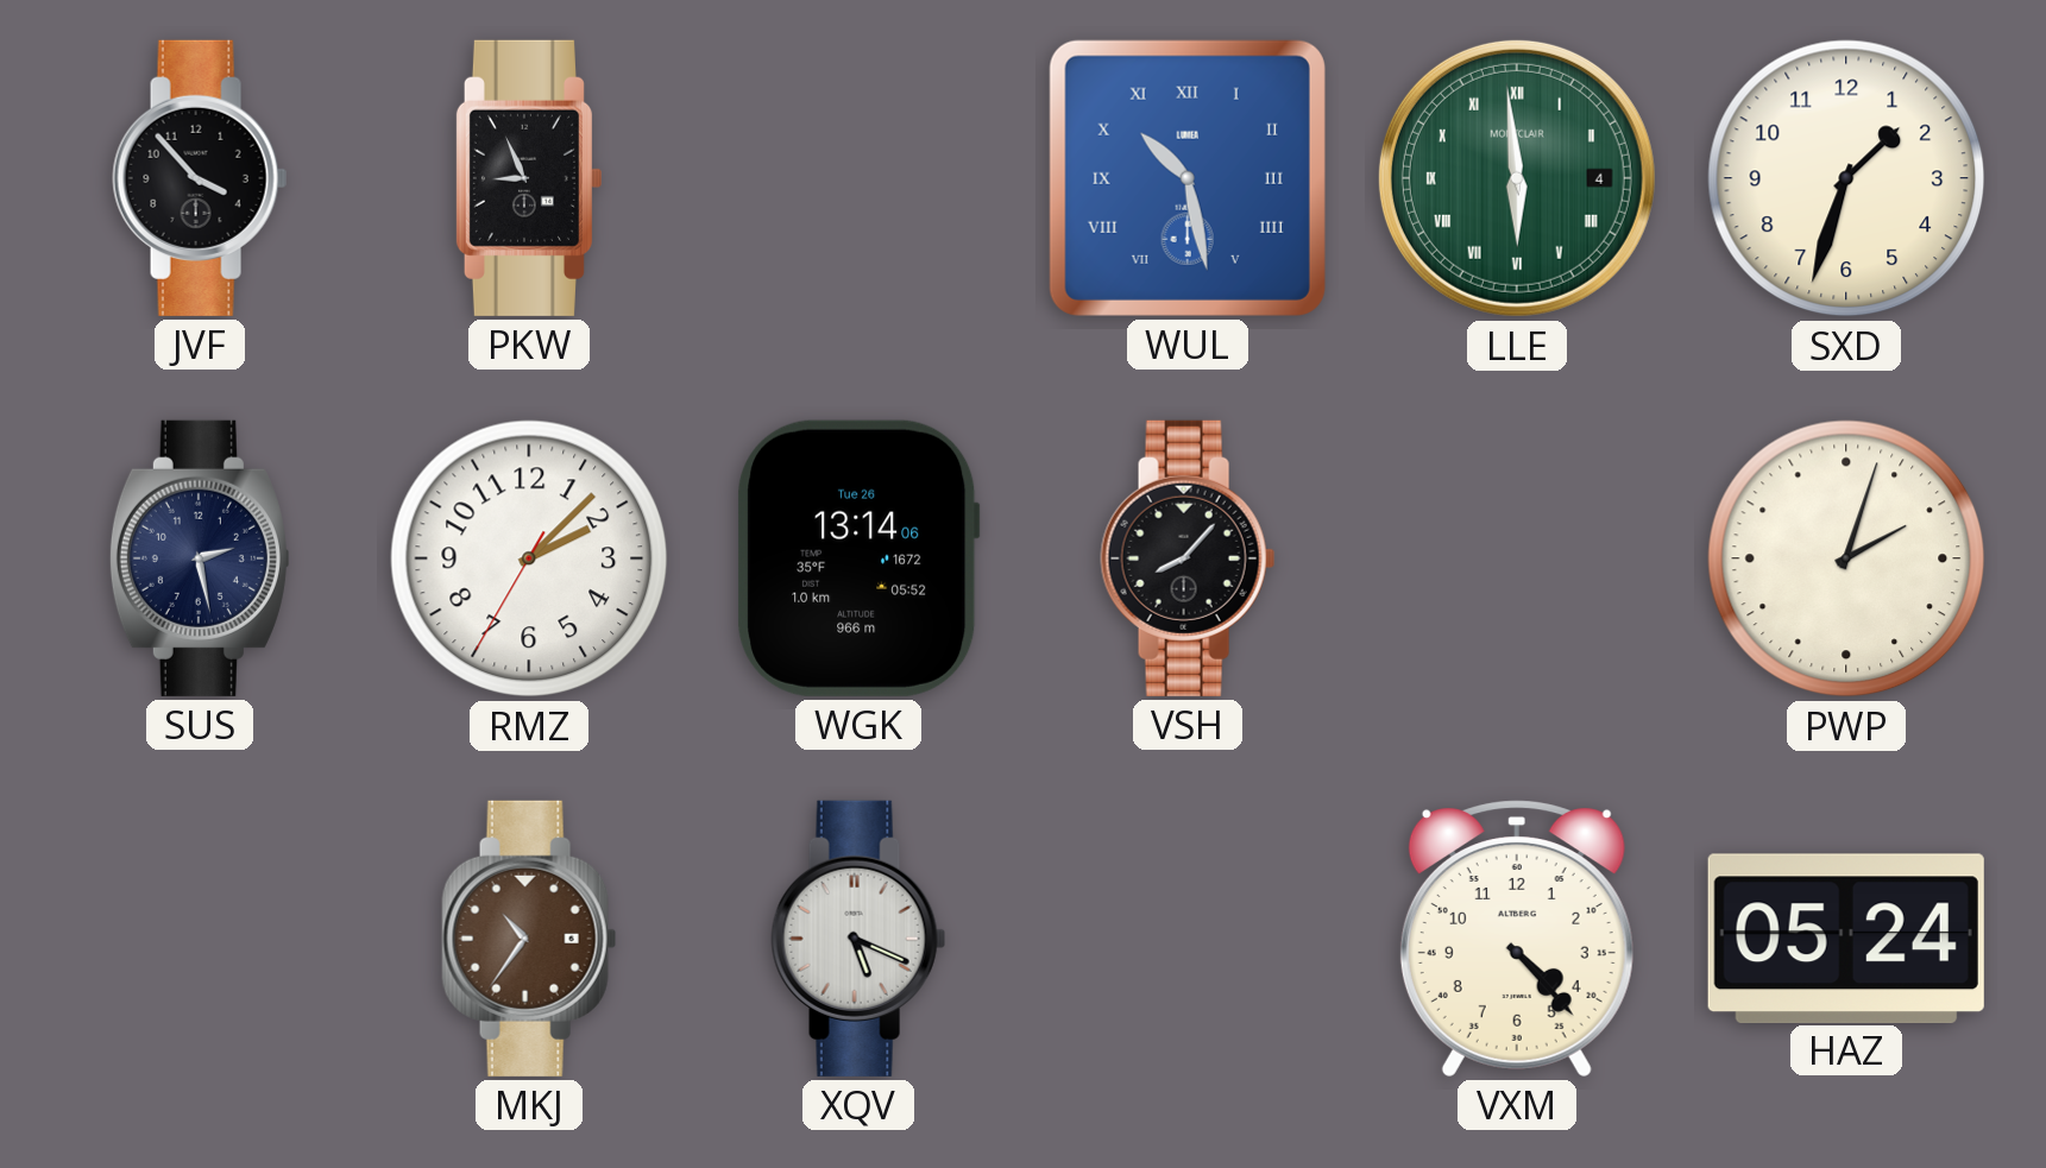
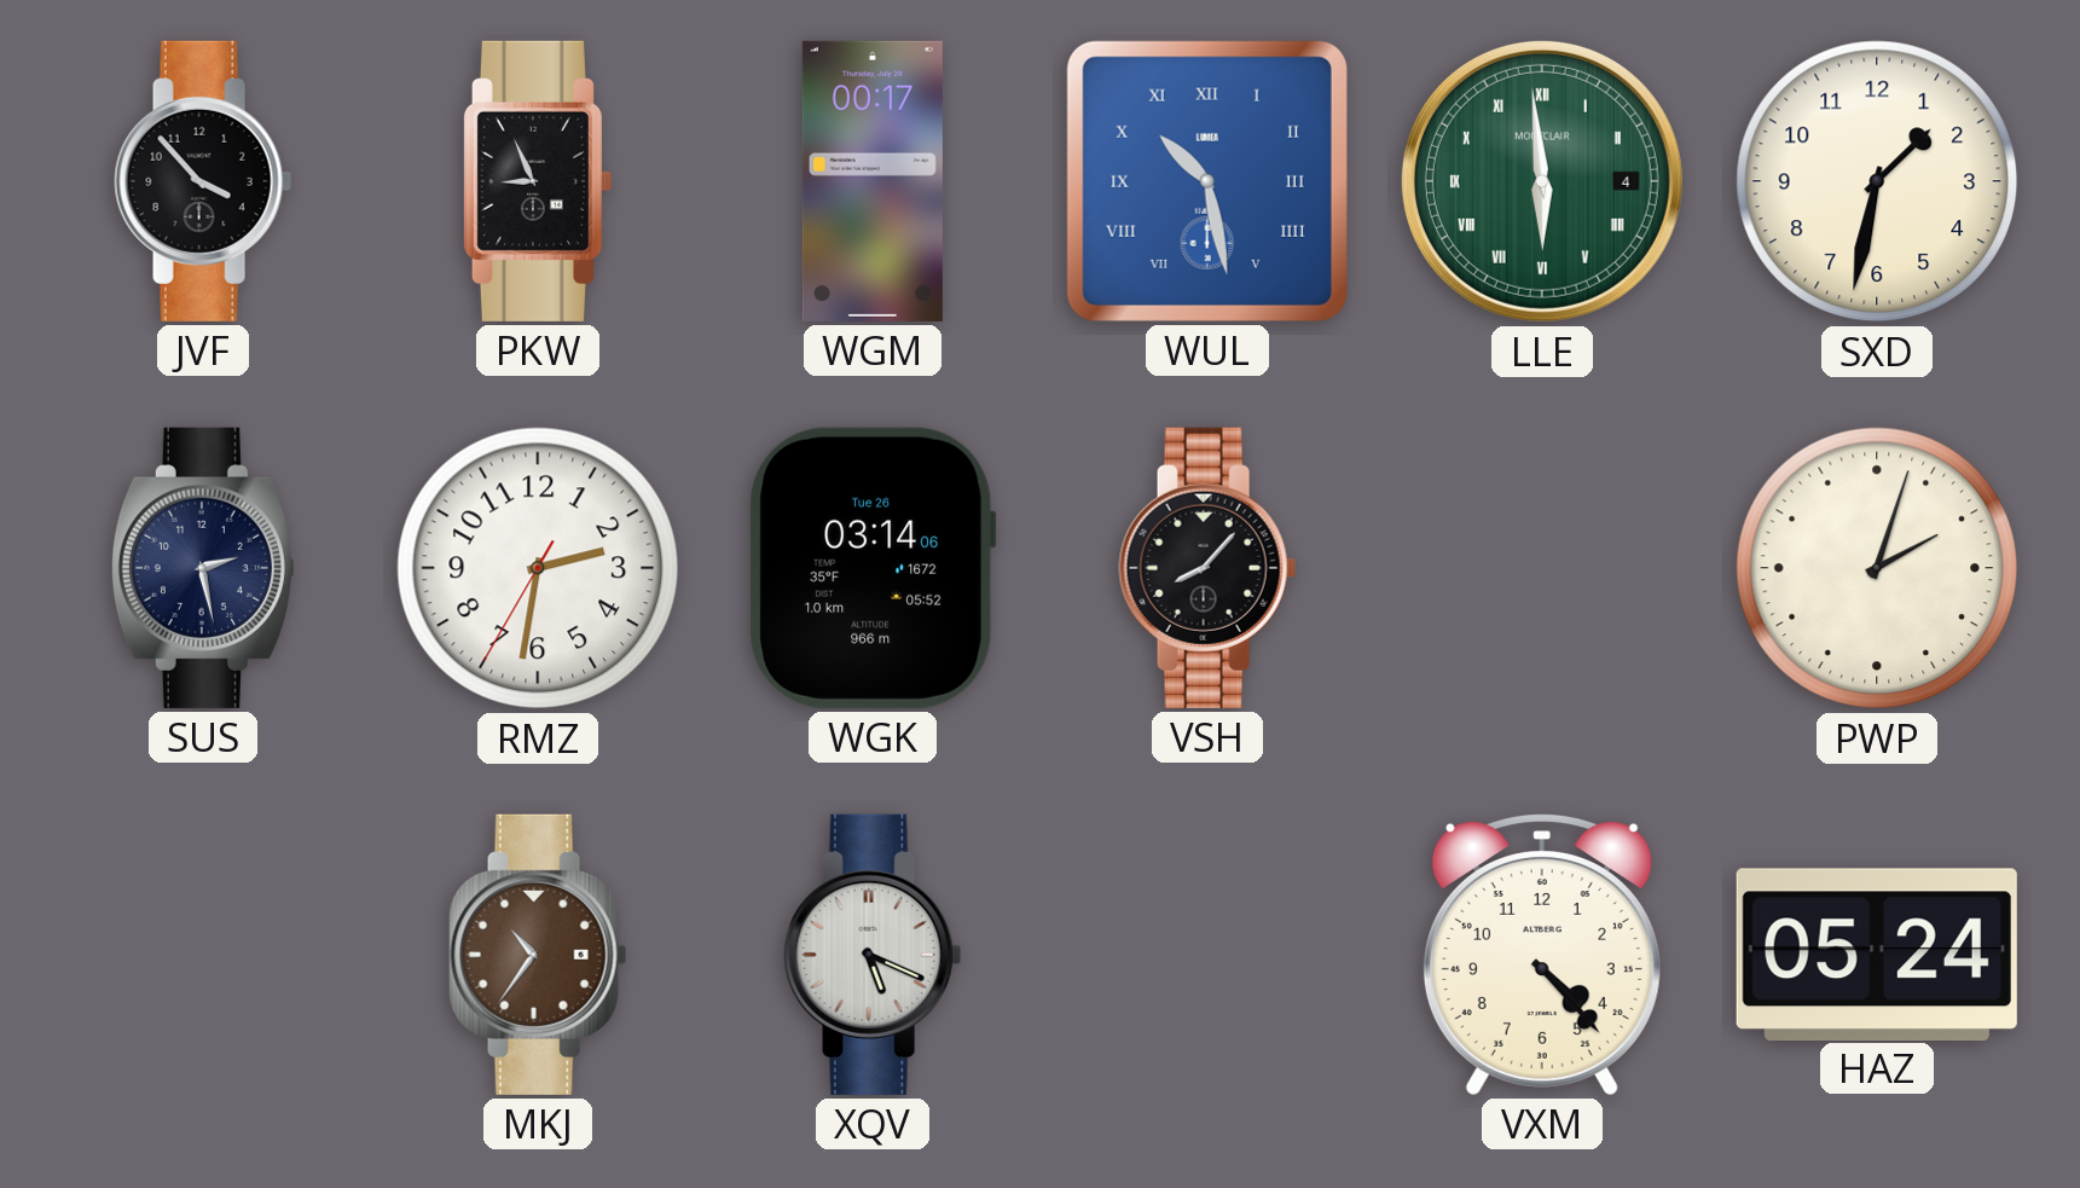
WGM: none -> 00:17 (873, 181)
SXD: 1:33 -> 1:32 (1877, 181)
RMZ: 2:07 -> 2:31 (538, 568)
WGK: 13:14 -> 03:14 (873, 568)
